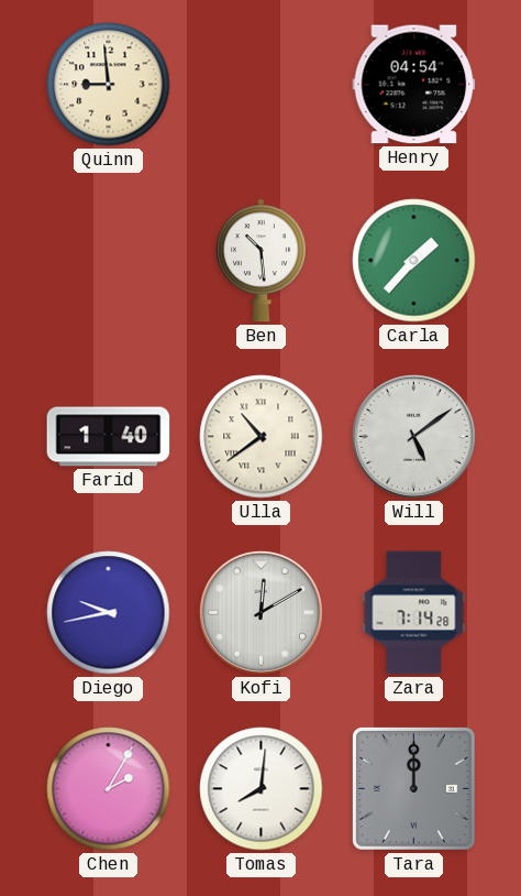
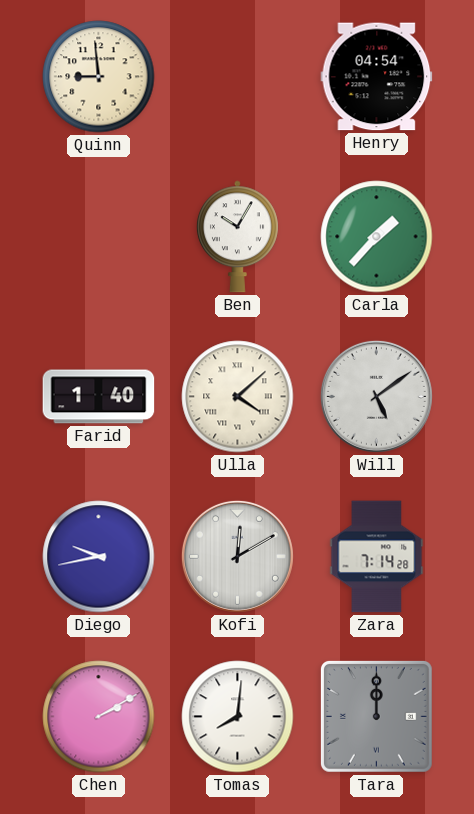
Ben: 10:29 -> 10:05 (237, 237)
Ulla: 10:39 -> 4:08 (238, 397)
Chen: 2:05 -> 2:10 (99, 717)
